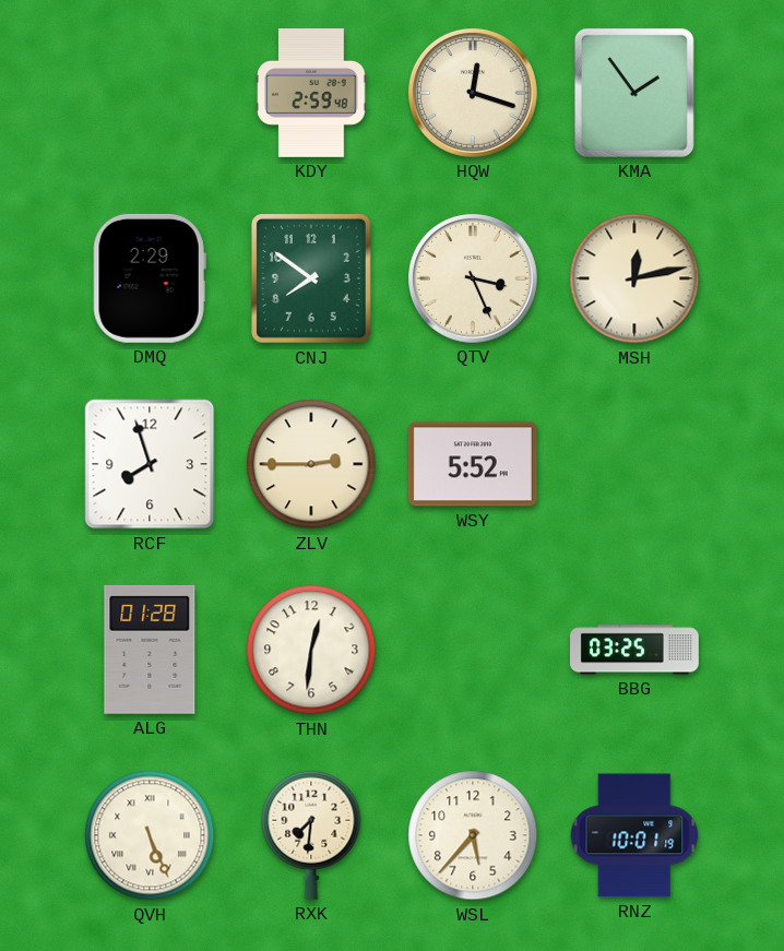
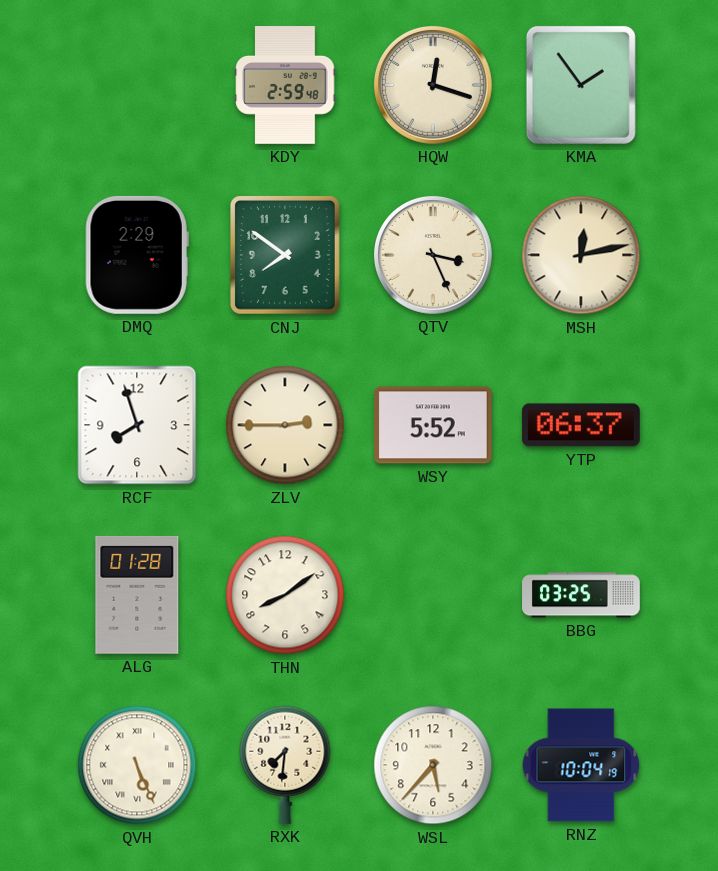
YTP: none -> 06:37 (581, 425)
THN: 12:31 -> 8:09 (285, 595)
RNZ: 10:01 -> 10:04 (581, 765)
